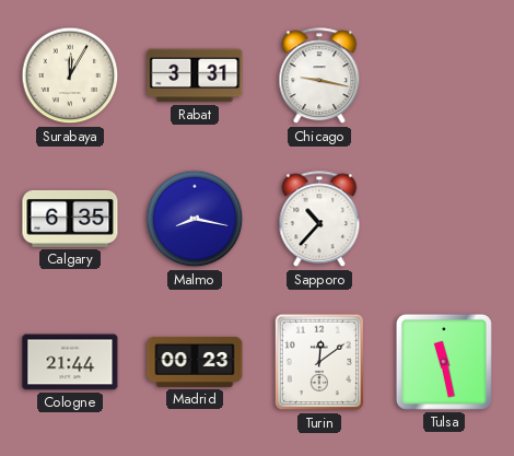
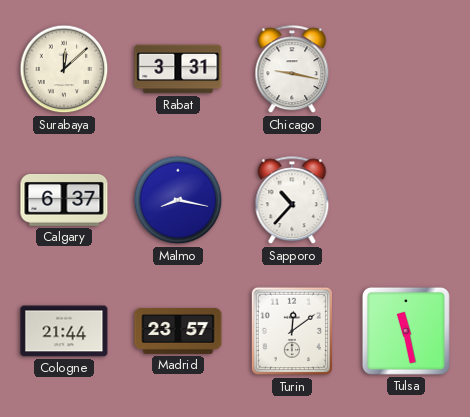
Surabaya: 12:05 -> 12:08 (64, 69)
Calgary: 6:35 -> 6:37 (64, 200)
Madrid: 00:23 -> 23:57 (178, 331)
